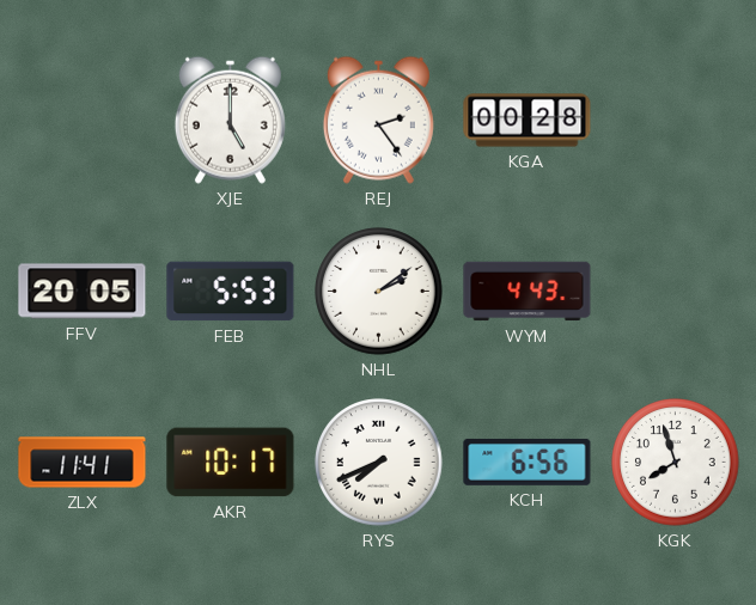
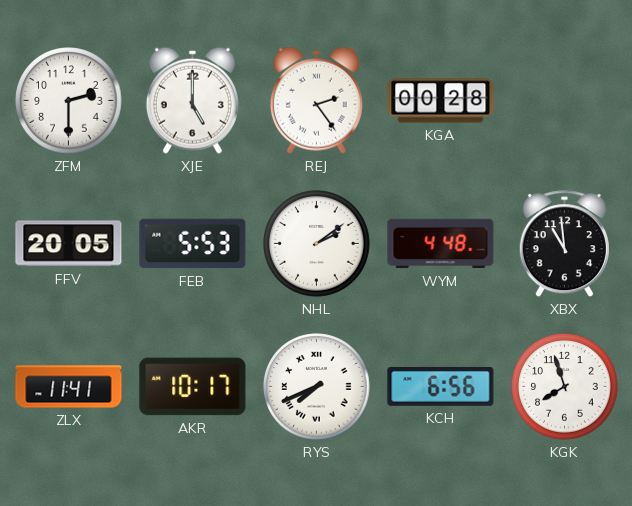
ZFM: none -> 2:30 (69, 101)
WYM: 4:43 -> 4:48 (441, 244)
XBX: none -> 10:59 (564, 244)
